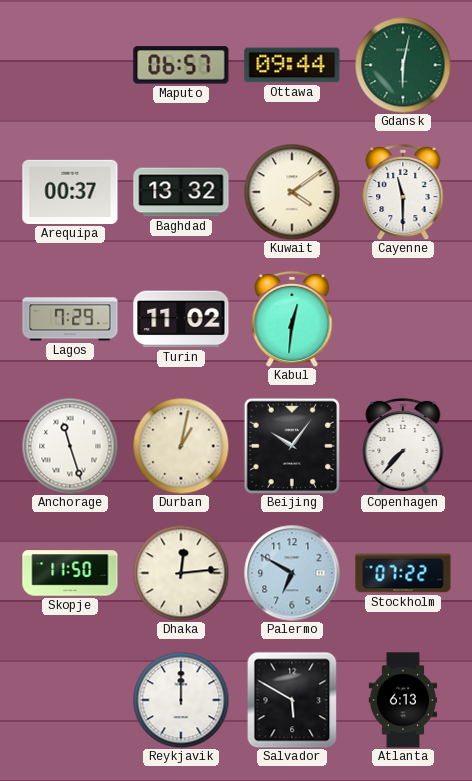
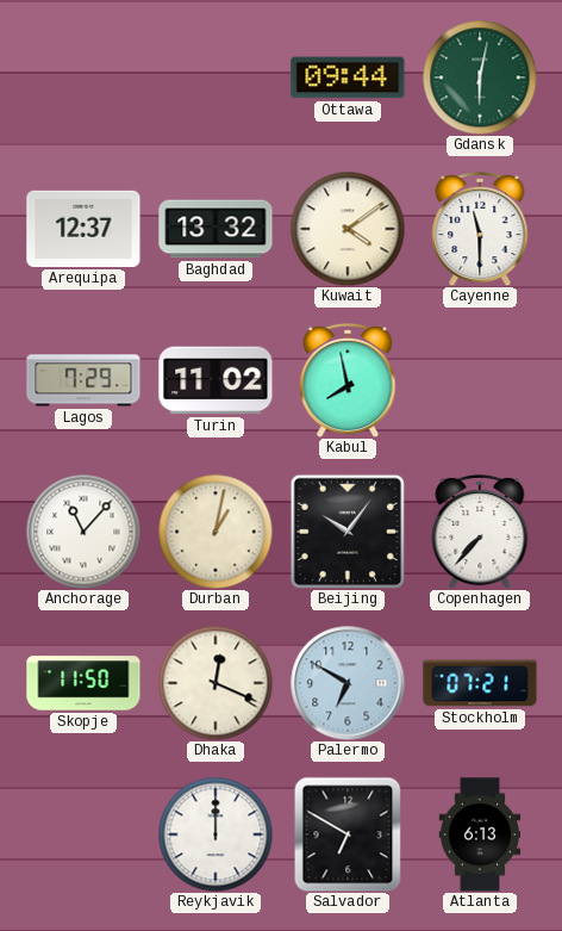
Maputo: 06:57 -> none (181, 65)
Arequipa: 00:37 -> 12:37 (83, 229)
Kabul: 12:31 -> 7:58 (348, 380)
Anchorage: 11:27 -> 11:07 (83, 532)
Dhaka: 12:14 -> 12:19 (216, 683)
Stockholm: 07:22 -> 07:21 (480, 683)
Salvador: 5:50 -> 6:50 (348, 834)
